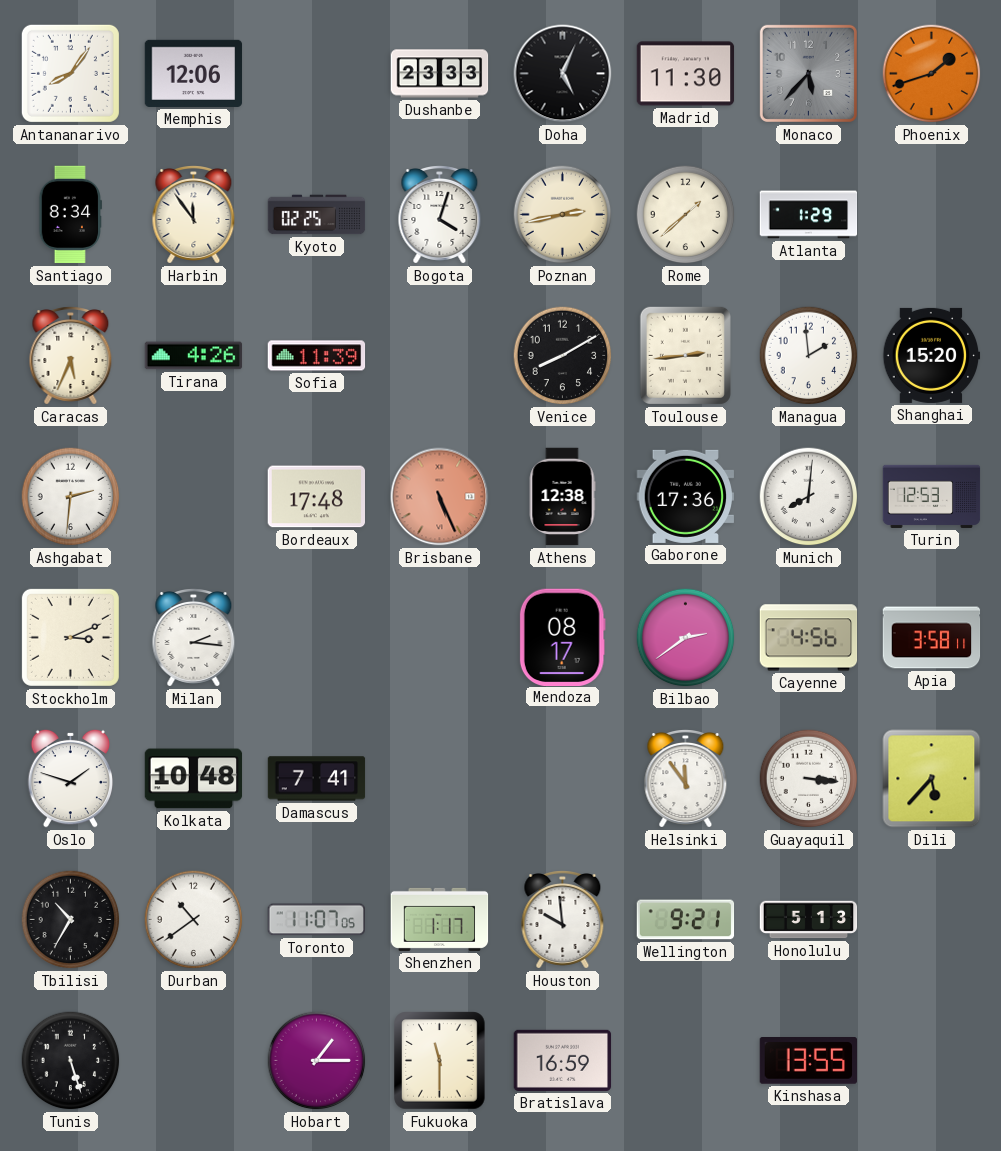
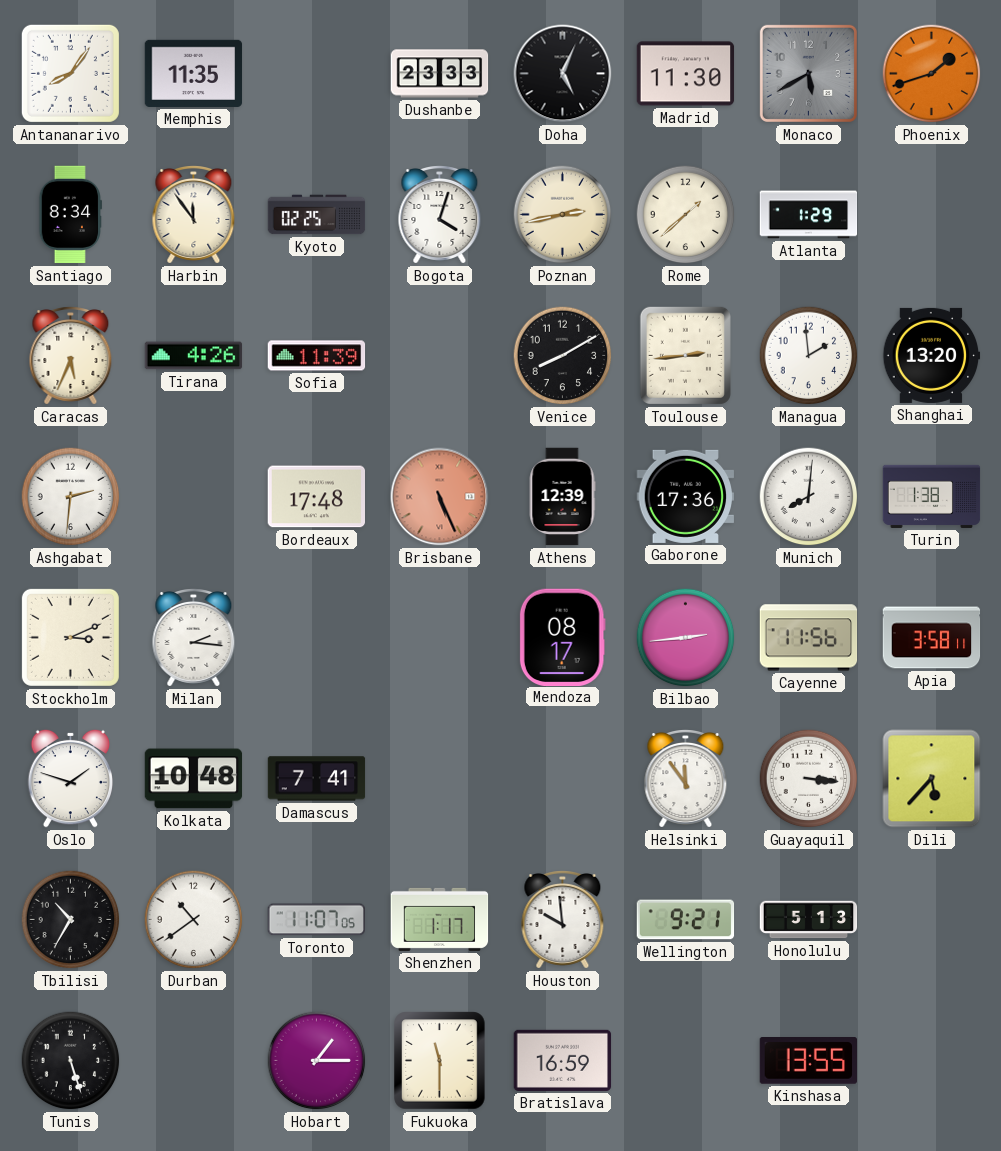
Memphis: 12:06 -> 11:35 (194, 73)
Monaco: 5:37 -> 5:40 (808, 73)
Shanghai: 15:20 -> 13:20 (932, 355)
Athens: 12:38 -> 12:39 (562, 497)
Turin: 12:53 -> 1:38 (932, 496)
Bilbao: 2:39 -> 2:44 (686, 638)
Cayenne: 4:56 -> 11:56 (809, 638)
